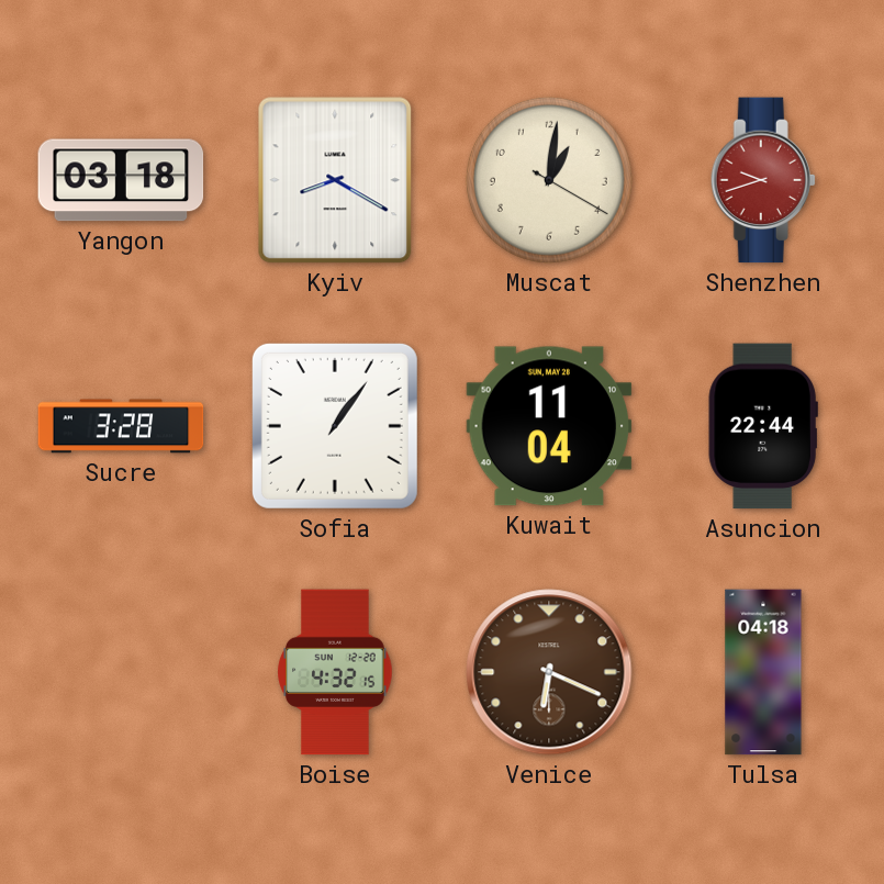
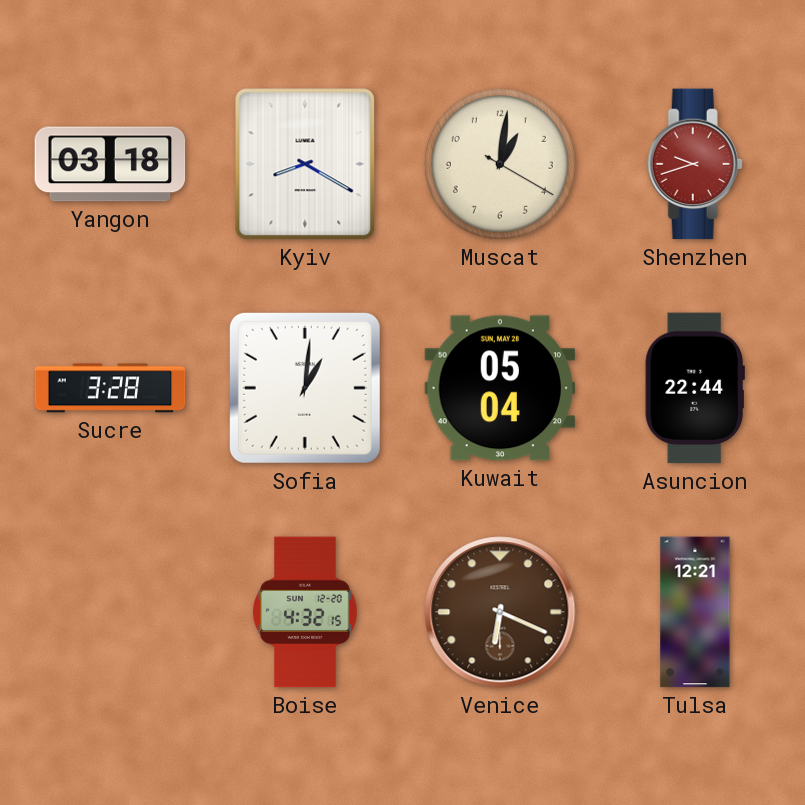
Sofia: 1:06 -> 1:01 (305, 388)
Kuwait: 11:04 -> 05:04 (500, 388)
Tulsa: 04:18 -> 12:21 (695, 612)
